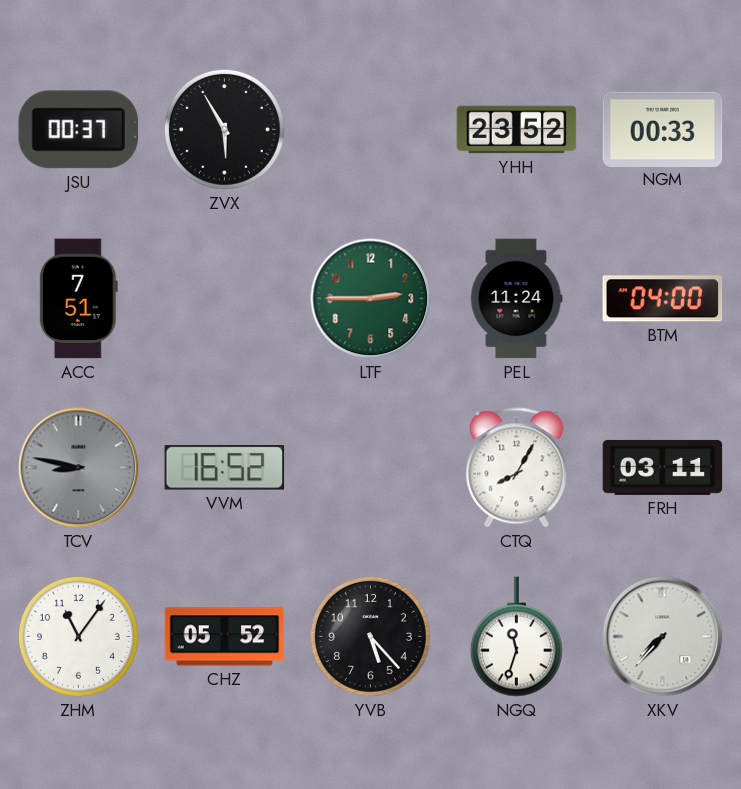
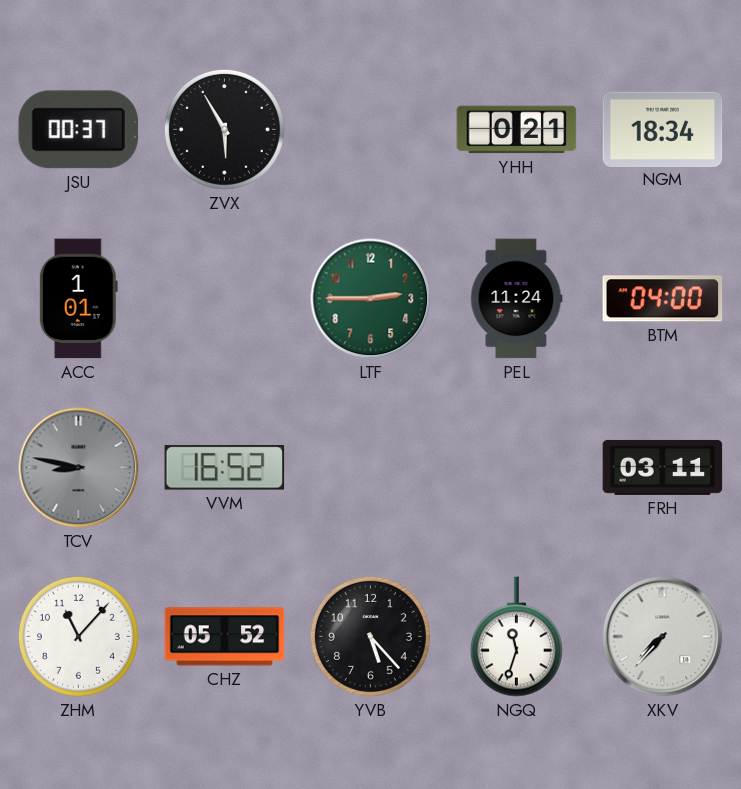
YHH: 23:52 -> 0:21 (517, 130)
NGM: 00:33 -> 18:34 (663, 129)
ACC: 7:51 -> 1:01 (78, 299)
CTQ: 8:05 -> none (517, 468)
ZHM: 11:06 -> 11:07 (78, 636)
